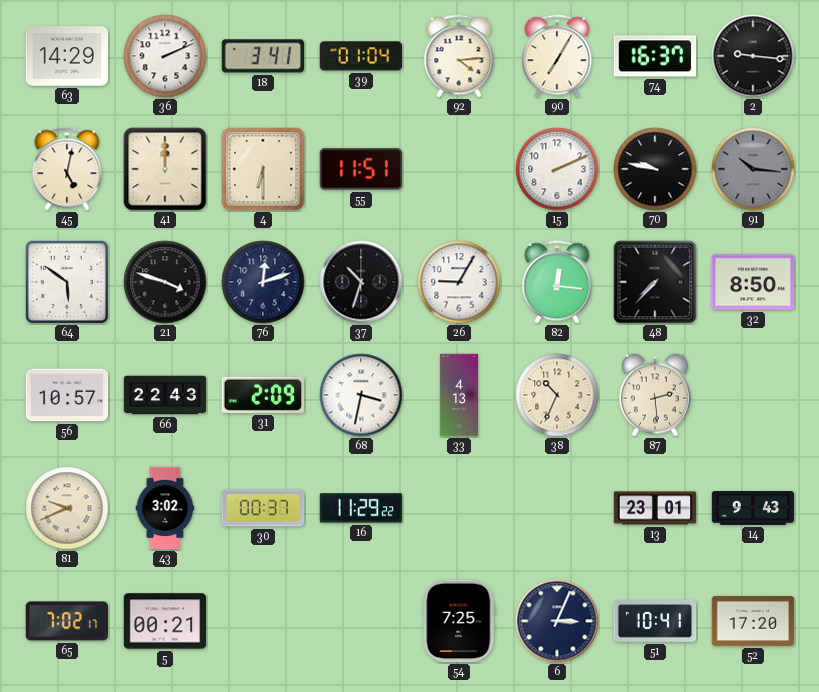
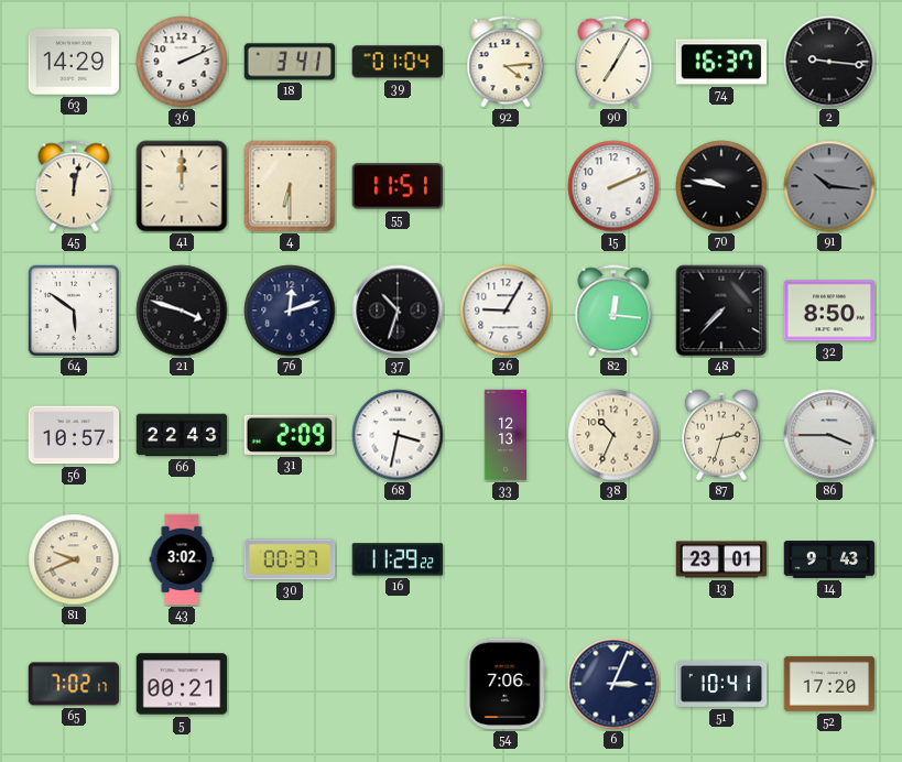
45: 5:02 -> 12:02 (74, 186)
33: 4:13 -> 12:13 (504, 435)
87: 2:29 -> 2:33 (721, 435)
86: none -> 3:45 (829, 435)
54: 7:25 -> 7:06 (506, 684)
